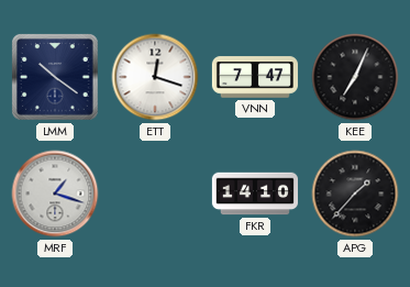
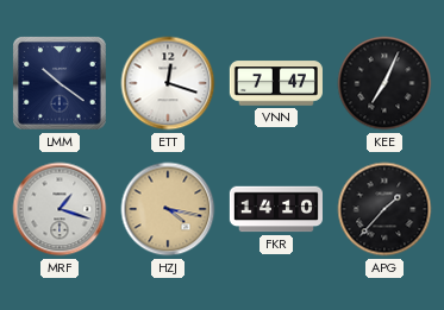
HZJ: none -> 4:17 (168, 209)
